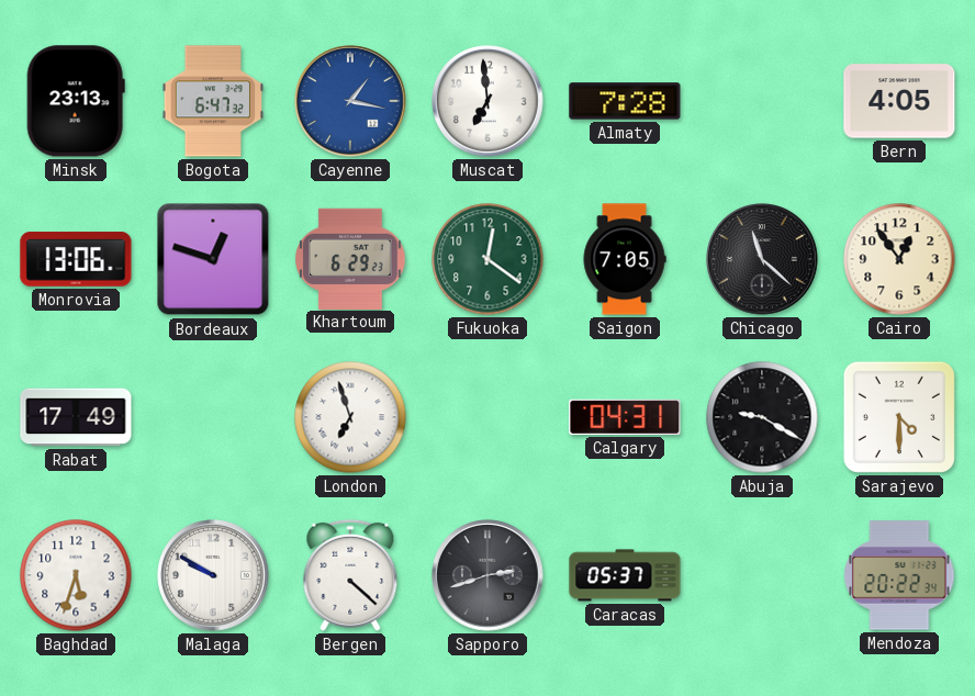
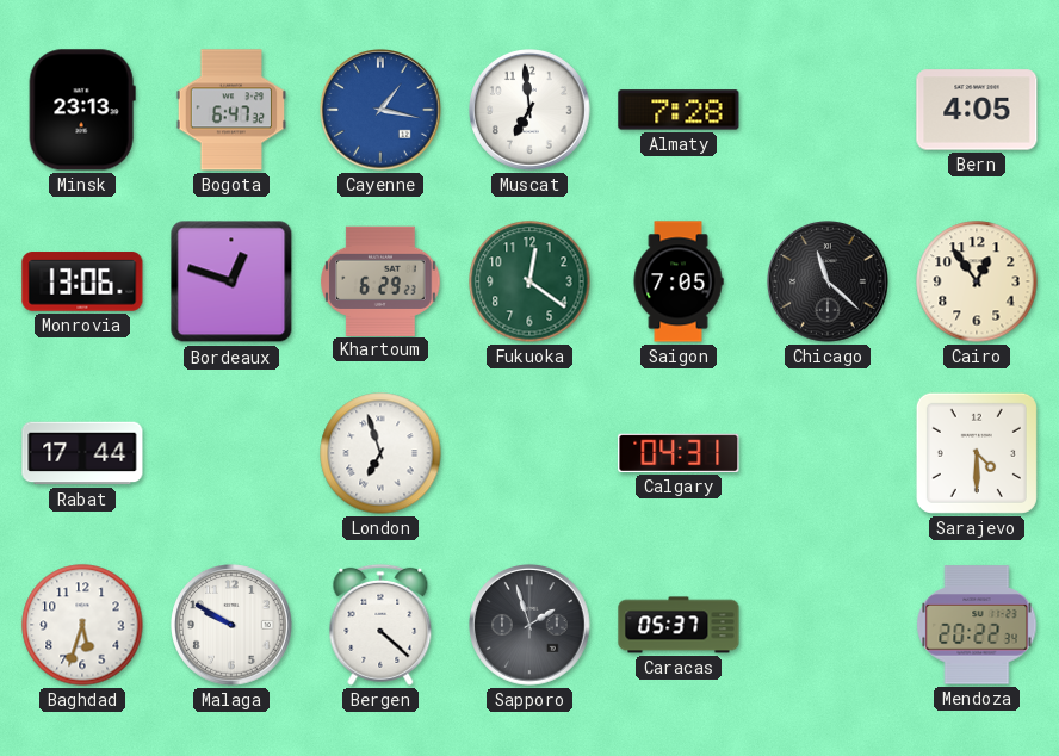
Rabat: 17:49 -> 17:44 (82, 453)
Abuja: 9:20 -> none (762, 417)
Sapporo: 2:42 -> 1:57 (529, 625)
